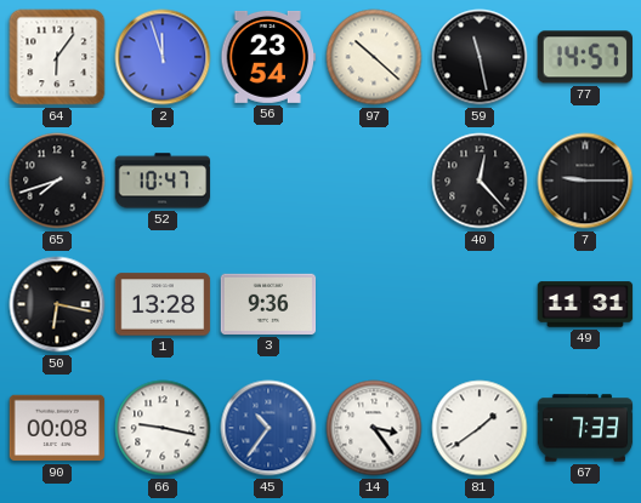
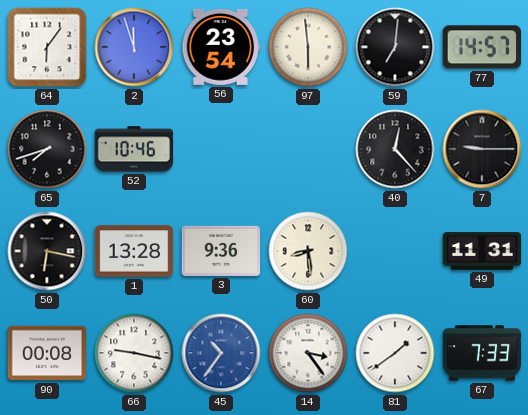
97: 10:22 -> 5:59 (308, 47)
59: 11:28 -> 7:01 (395, 47)
52: 10:47 -> 10:46 (134, 149)
60: none -> 8:29 (308, 251)
